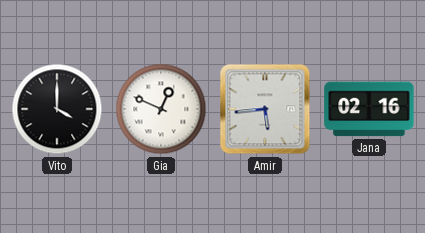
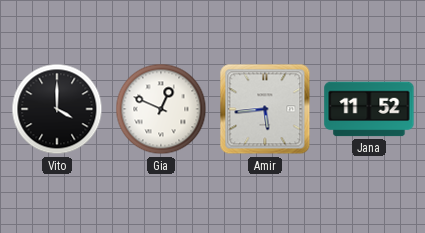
Jana: 02:16 -> 11:52 (369, 109)
